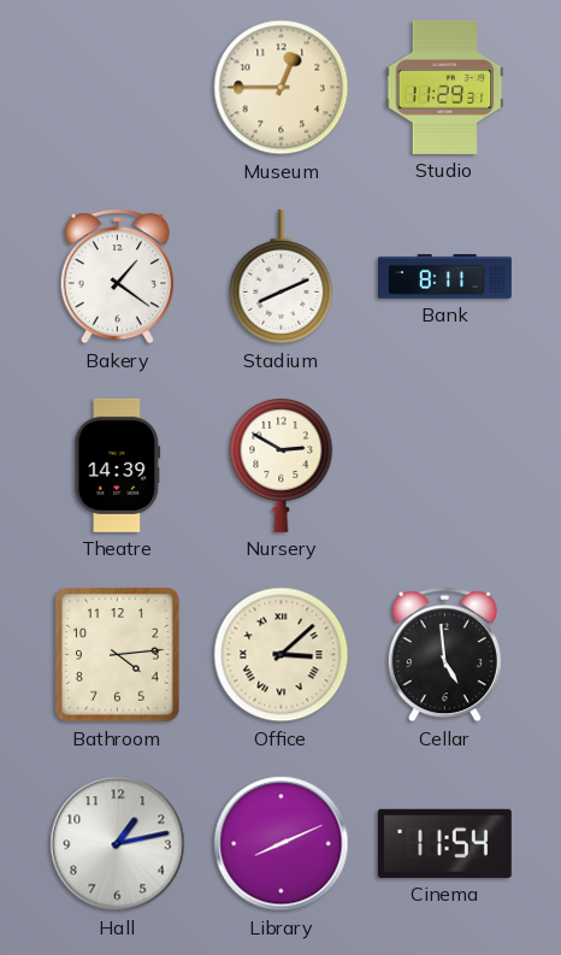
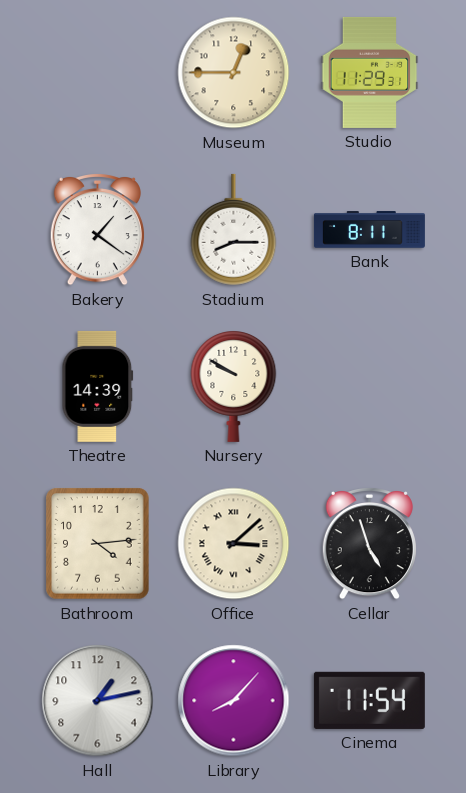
Stadium: 8:11 -> 8:15 (234, 230)
Nursery: 2:50 -> 9:50 (234, 387)
Cellar: 4:59 -> 4:57 (369, 544)
Library: 8:11 -> 8:07 (234, 701)
